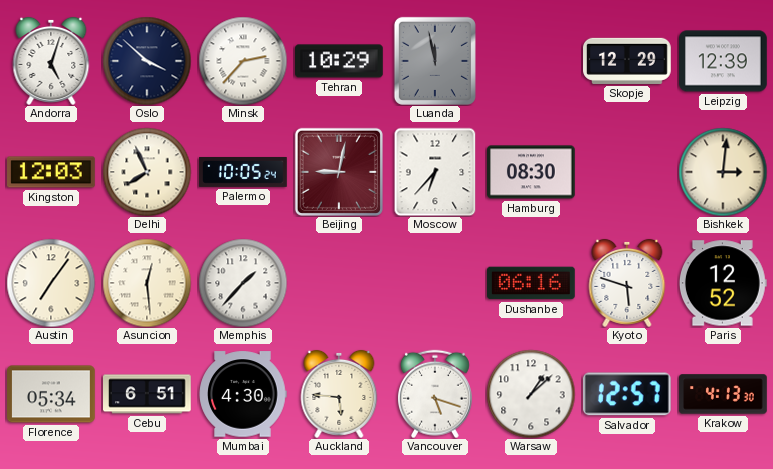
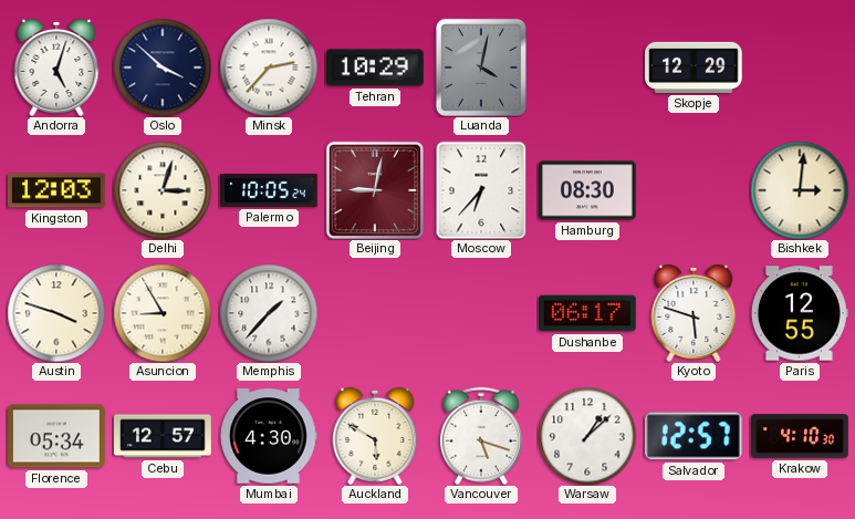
Luanda: 11:58 -> 4:02 (481, 68)
Leipzig: 12:39 -> none (724, 61)
Delhi: 7:56 -> 3:03 (163, 190)
Austin: 7:06 -> 3:48 (56, 313)
Asuncion: 12:29 -> 8:55 (163, 313)
Dushanbe: 06:16 -> 06:17 (588, 313)
Paris: 12:52 -> 12:55 (800, 313)
Cebu: 6:51 -> 12:57 (164, 436)
Auckland: 5:46 -> 5:50 (375, 436)
Krakow: 4:13 -> 4:10 (800, 436)
